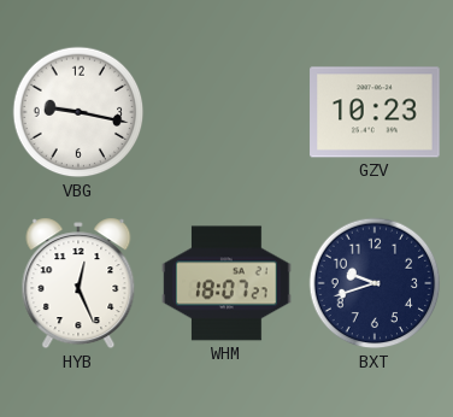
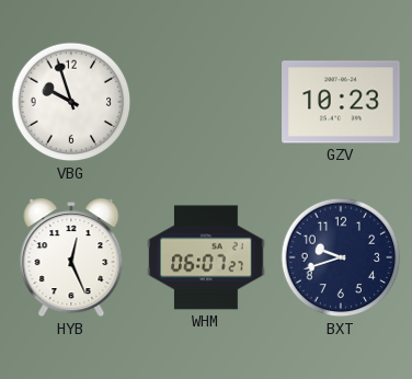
VBG: 9:17 -> 9:57 (71, 102)
WHM: 18:07 -> 06:07 (206, 257)
